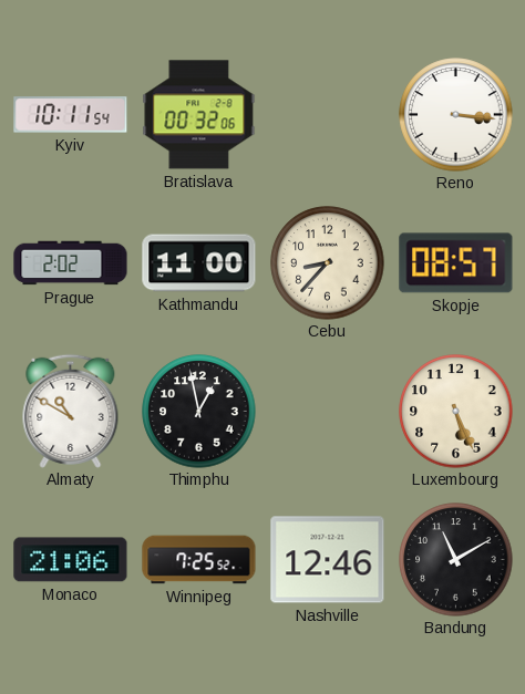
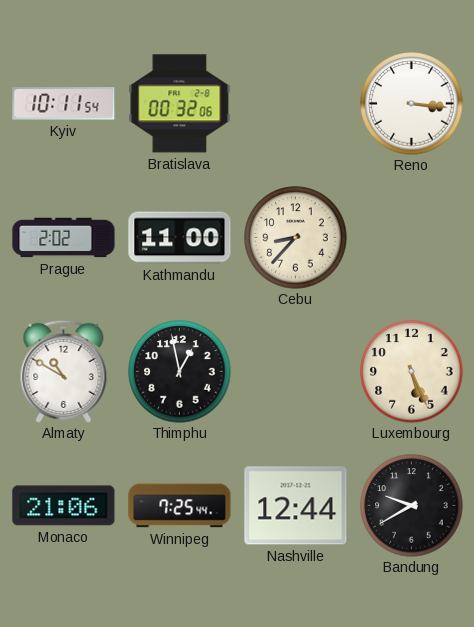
Skopje: 08:57 -> none (456, 263)
Winnipeg: 7:25:52 -> 7:25:44 (180, 506)
Nashville: 12:46 -> 12:44 (296, 506)
Bandung: 11:10 -> 9:40 (412, 506)
